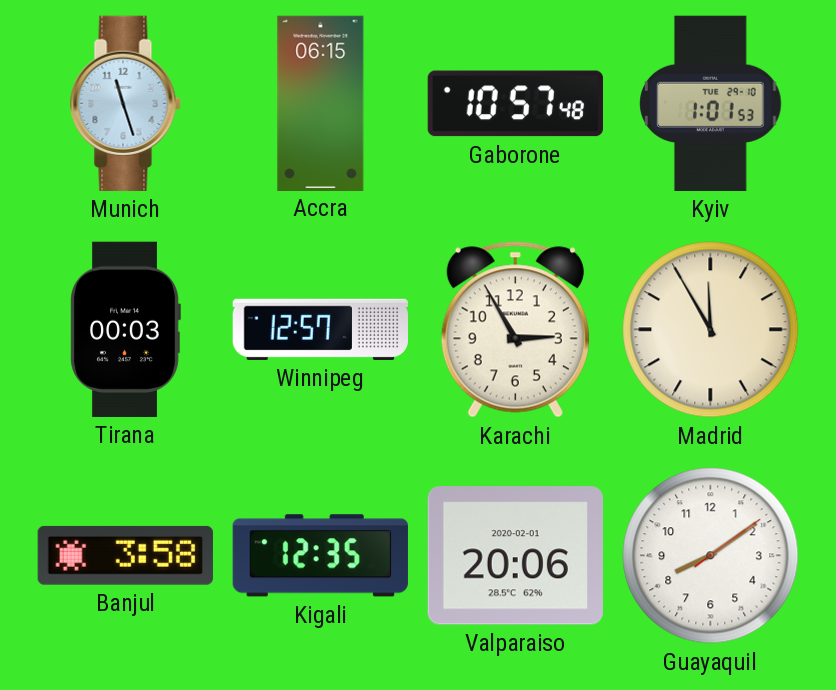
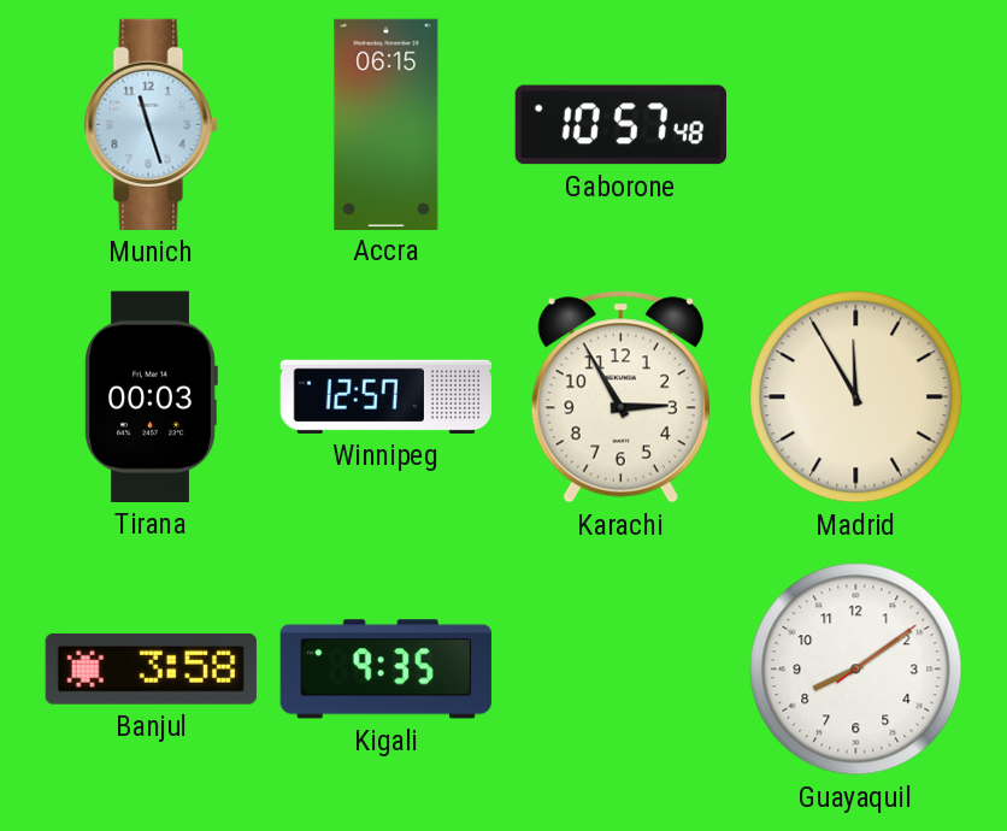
Kyiv: 1:01 -> none (711, 103)
Kigali: 12:35 -> 9:35 (385, 670)
Valparaiso: 20:06 -> none (515, 556)
